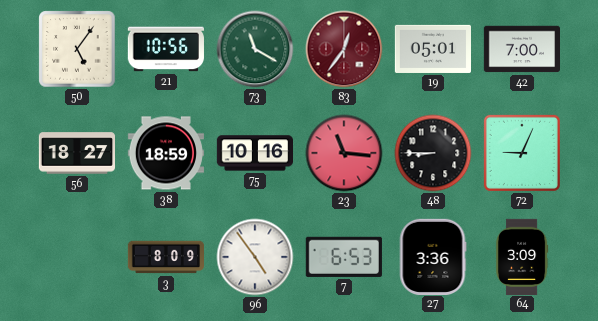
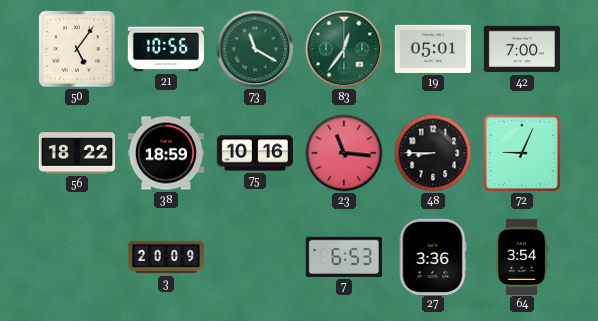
83 dial: burgundy -> green (344, 49)
56: 18:27 -> 18:22 (76, 153)
3: 8:09 -> 20:09 (165, 257)
96: 4:54 -> none (255, 257)
64: 3:09 -> 3:54 (522, 256)
